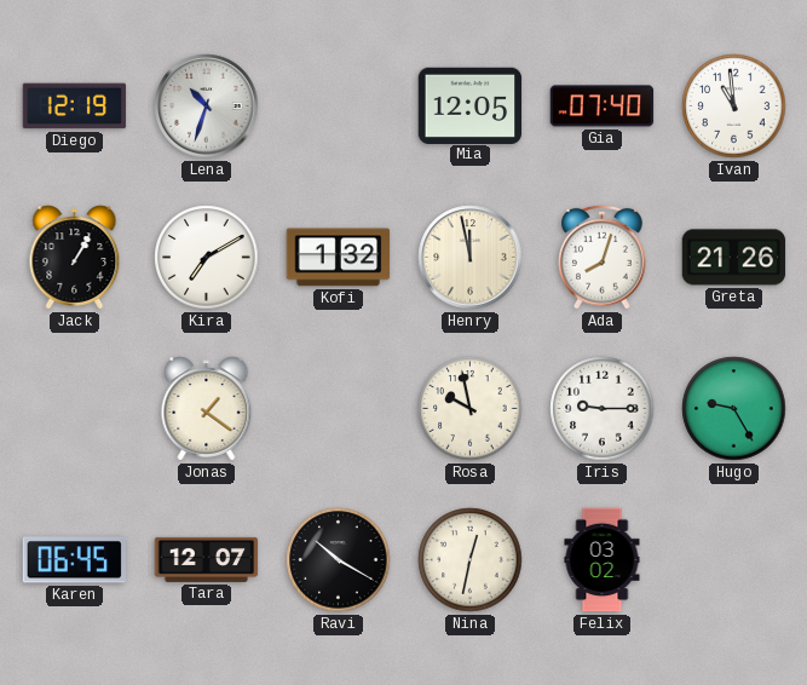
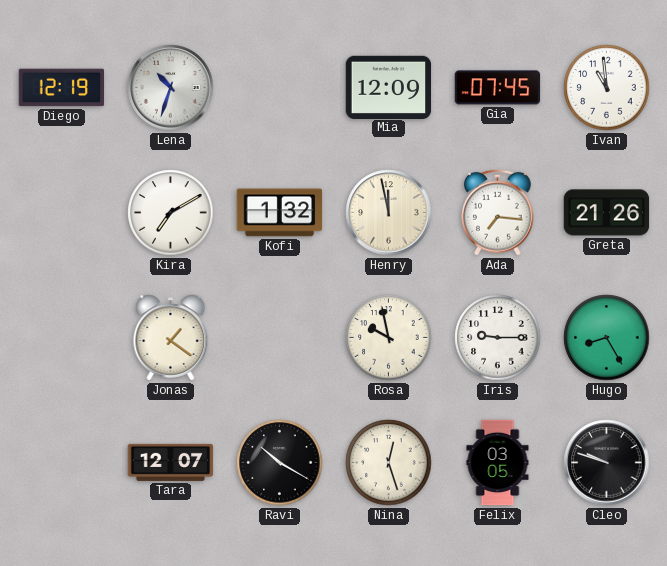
Mia: 12:05 -> 12:09 (389, 87)
Gia: 07:40 -> 07:45 (498, 88)
Jack: 1:05 -> none (75, 258)
Ada: 8:03 -> 7:16 (498, 212)
Hugo: 9:25 -> 8:25 (607, 338)
Karen: 06:45 -> none (74, 560)
Nina: 12:32 -> 12:27 (389, 463)
Felix: 03:02 -> 03:05 (498, 463)
Cleo: none -> 9:48 (607, 463)
